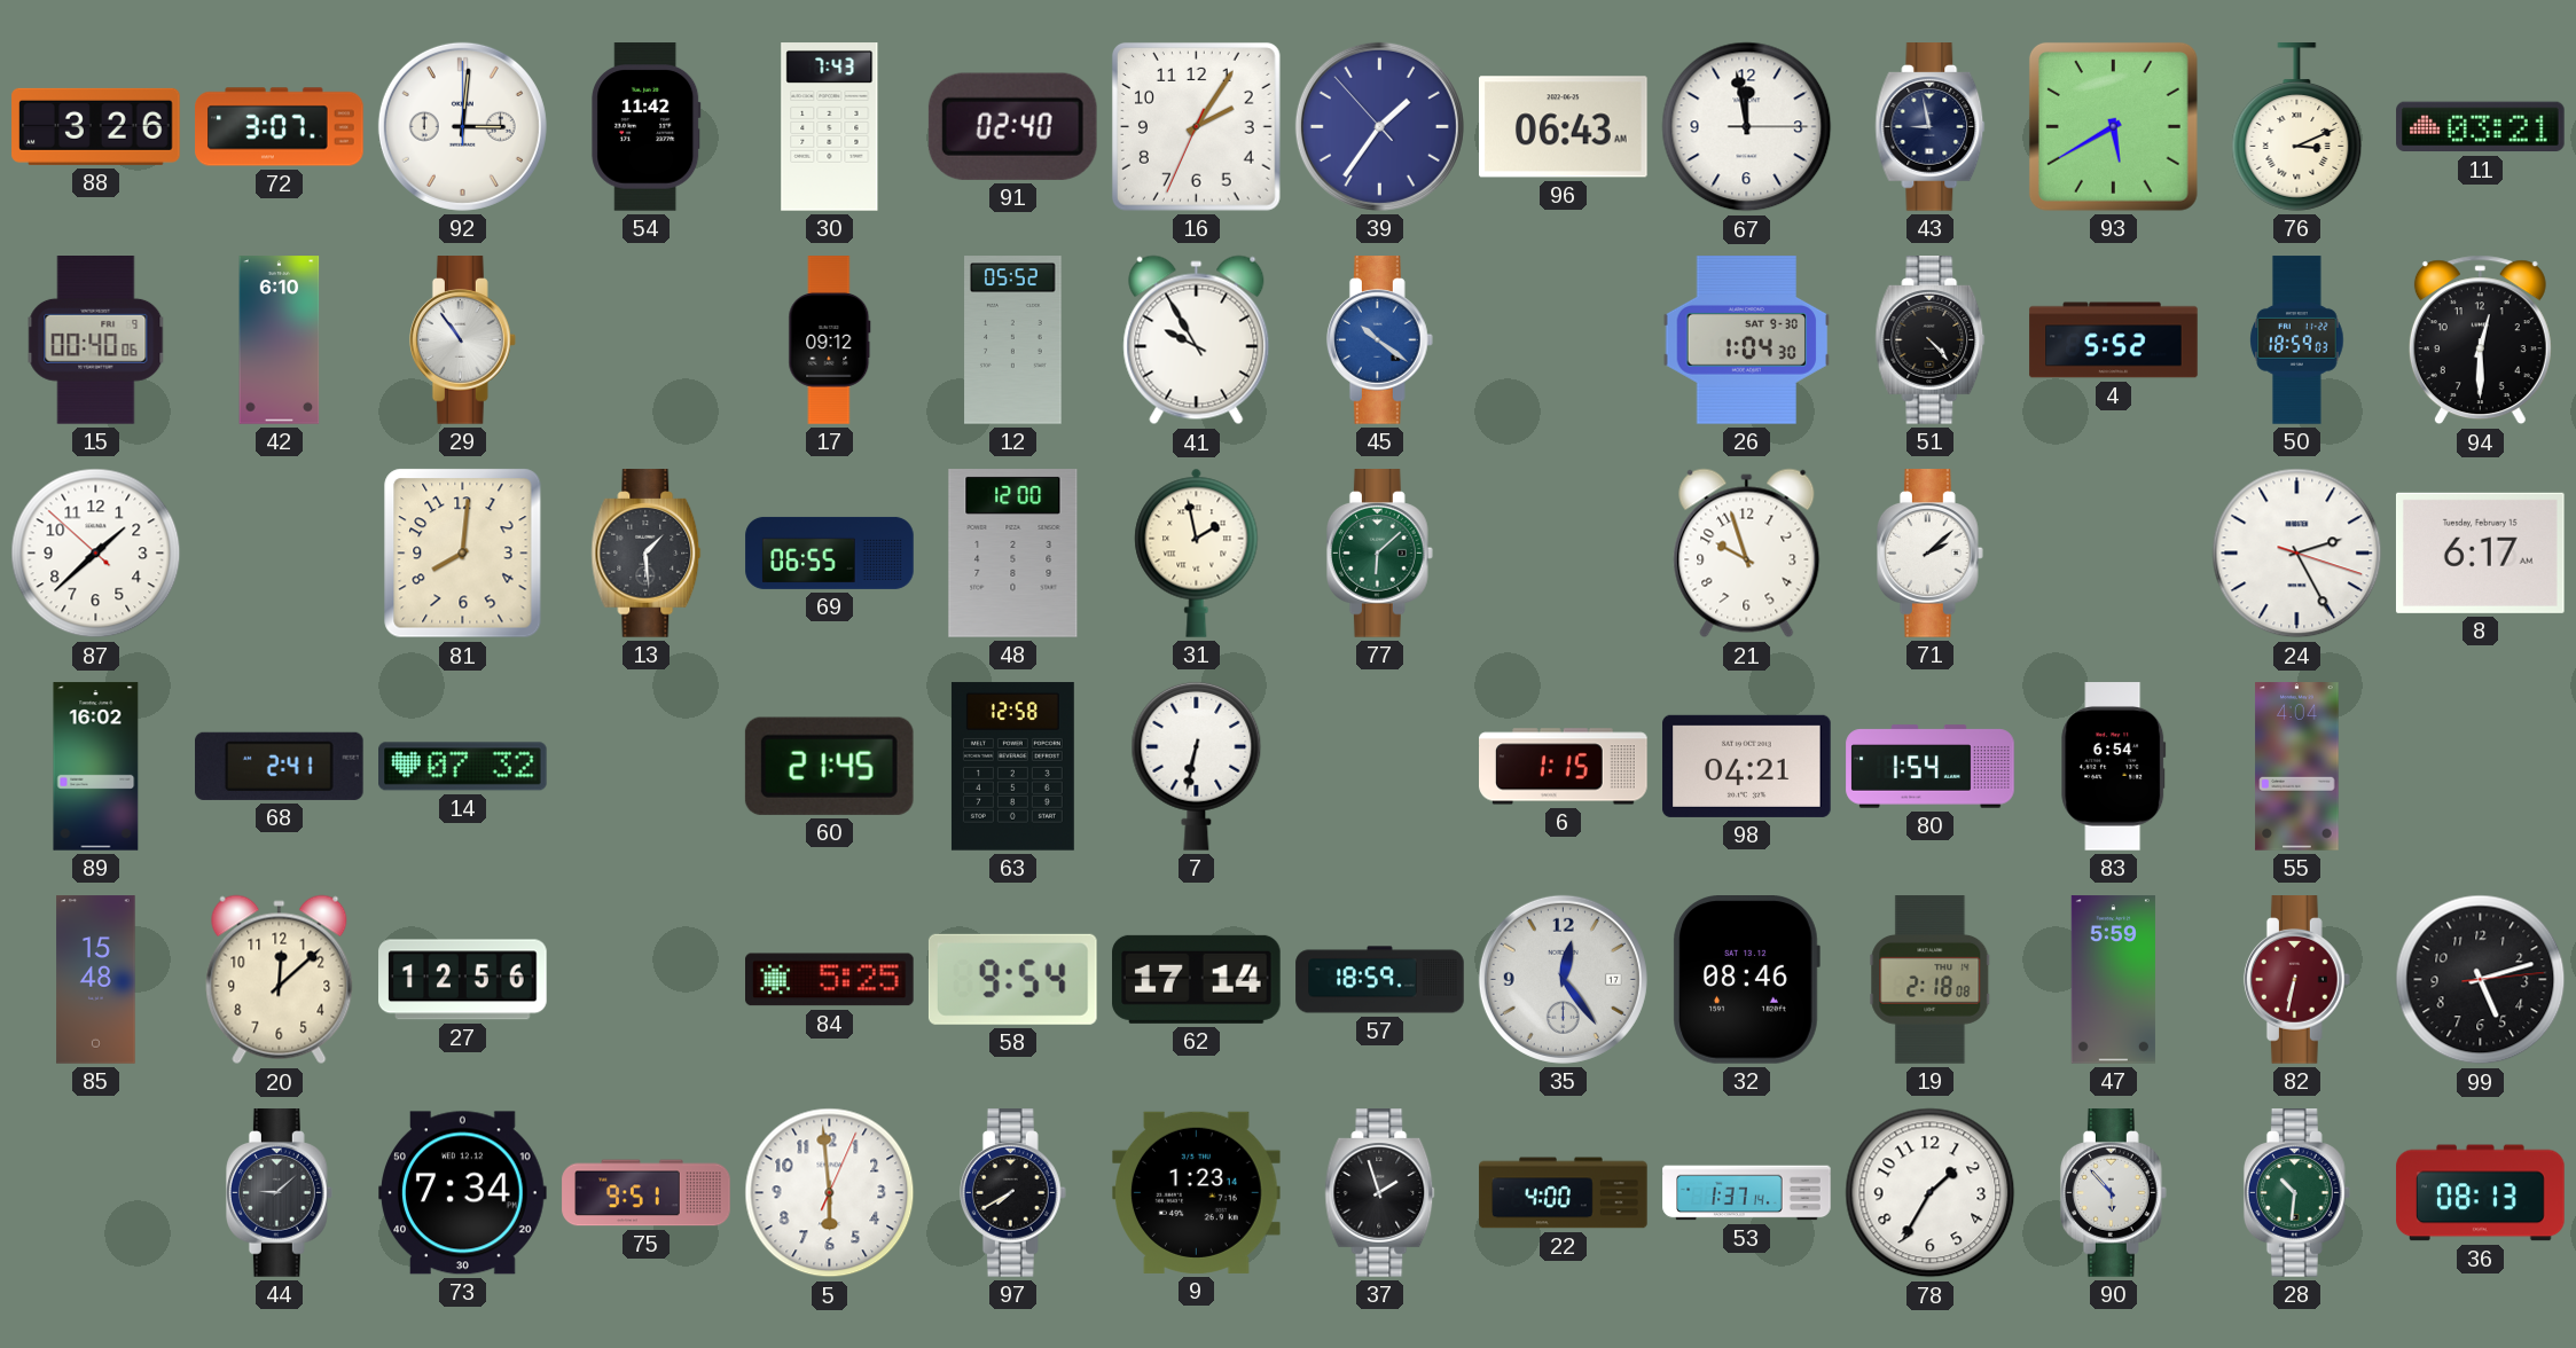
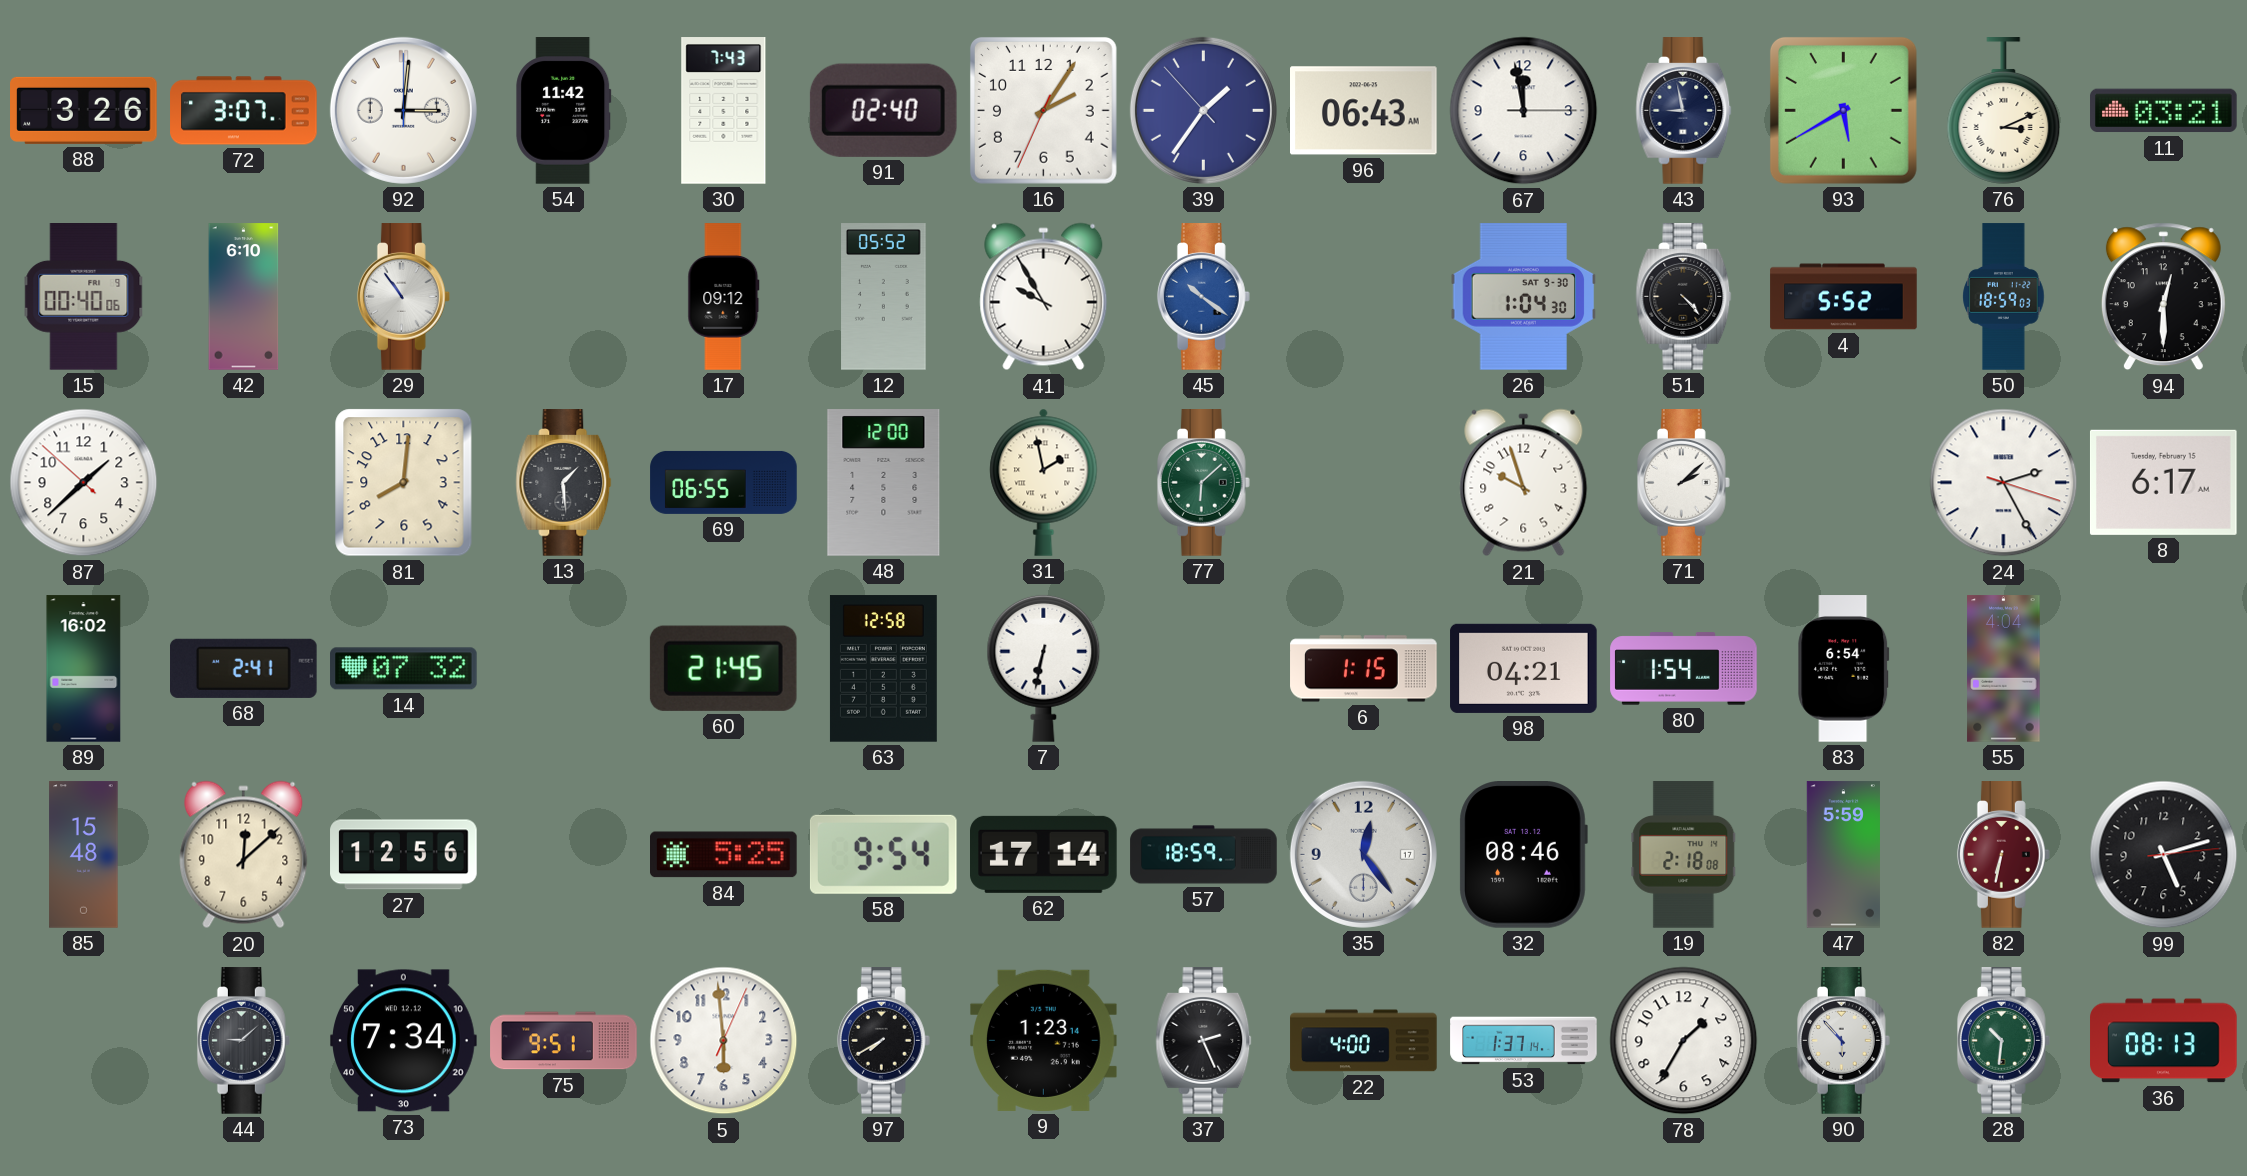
37: 1:57 -> 2:26 (1204, 1041)
